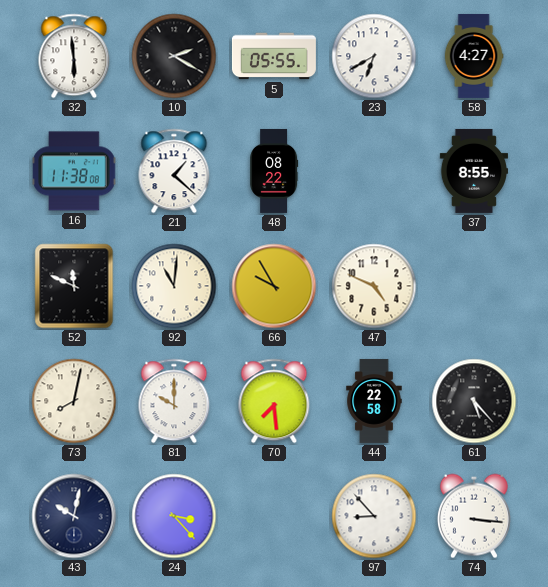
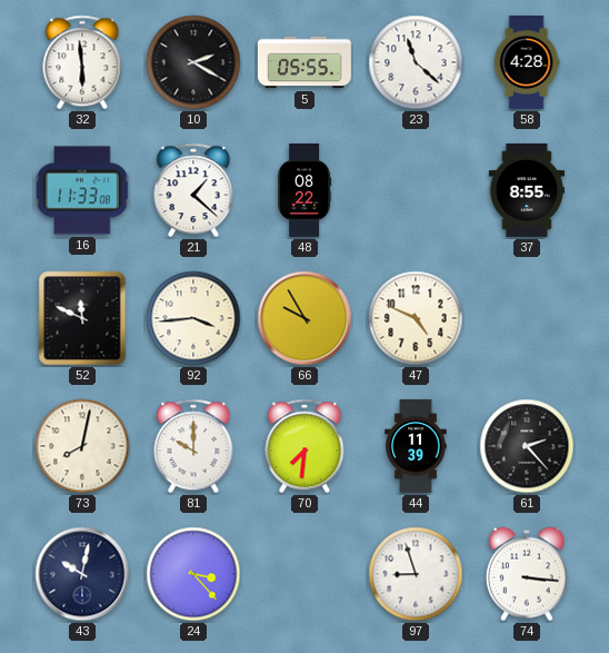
23: 6:40 -> 11:22 (416, 62)
58: 4:27 -> 4:28 (527, 62)
16: 11:38 -> 11:33 (82, 190)
92: 11:01 -> 3:44 (193, 318)
70: 7:29 -> 7:31 (304, 446)
44: 22:58 -> 11:39 (416, 446)
61: 5:23 -> 2:23 (527, 446)
97: 8:53 -> 8:57 (416, 574)
